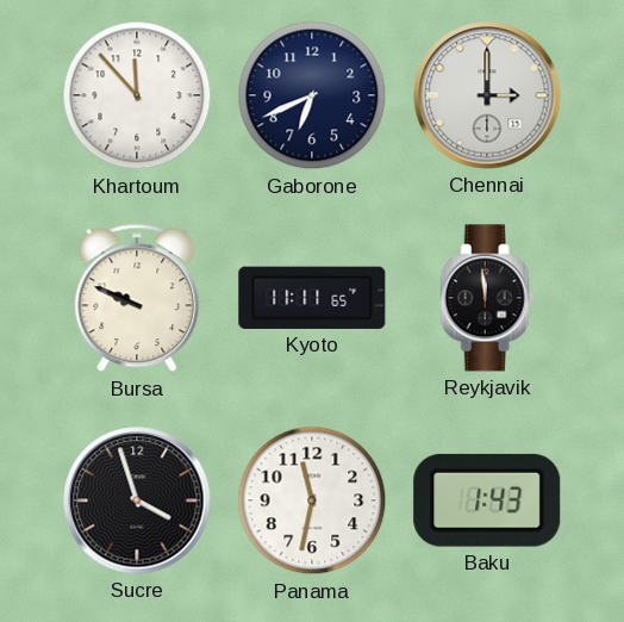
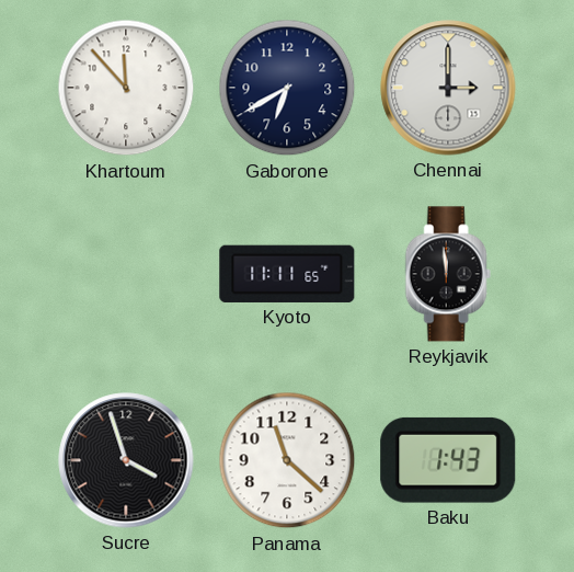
Gaborone: 6:41 -> 6:40 (287, 88)
Bursa: 9:49 -> none (137, 298)
Panama: 11:32 -> 11:22 (287, 460)
